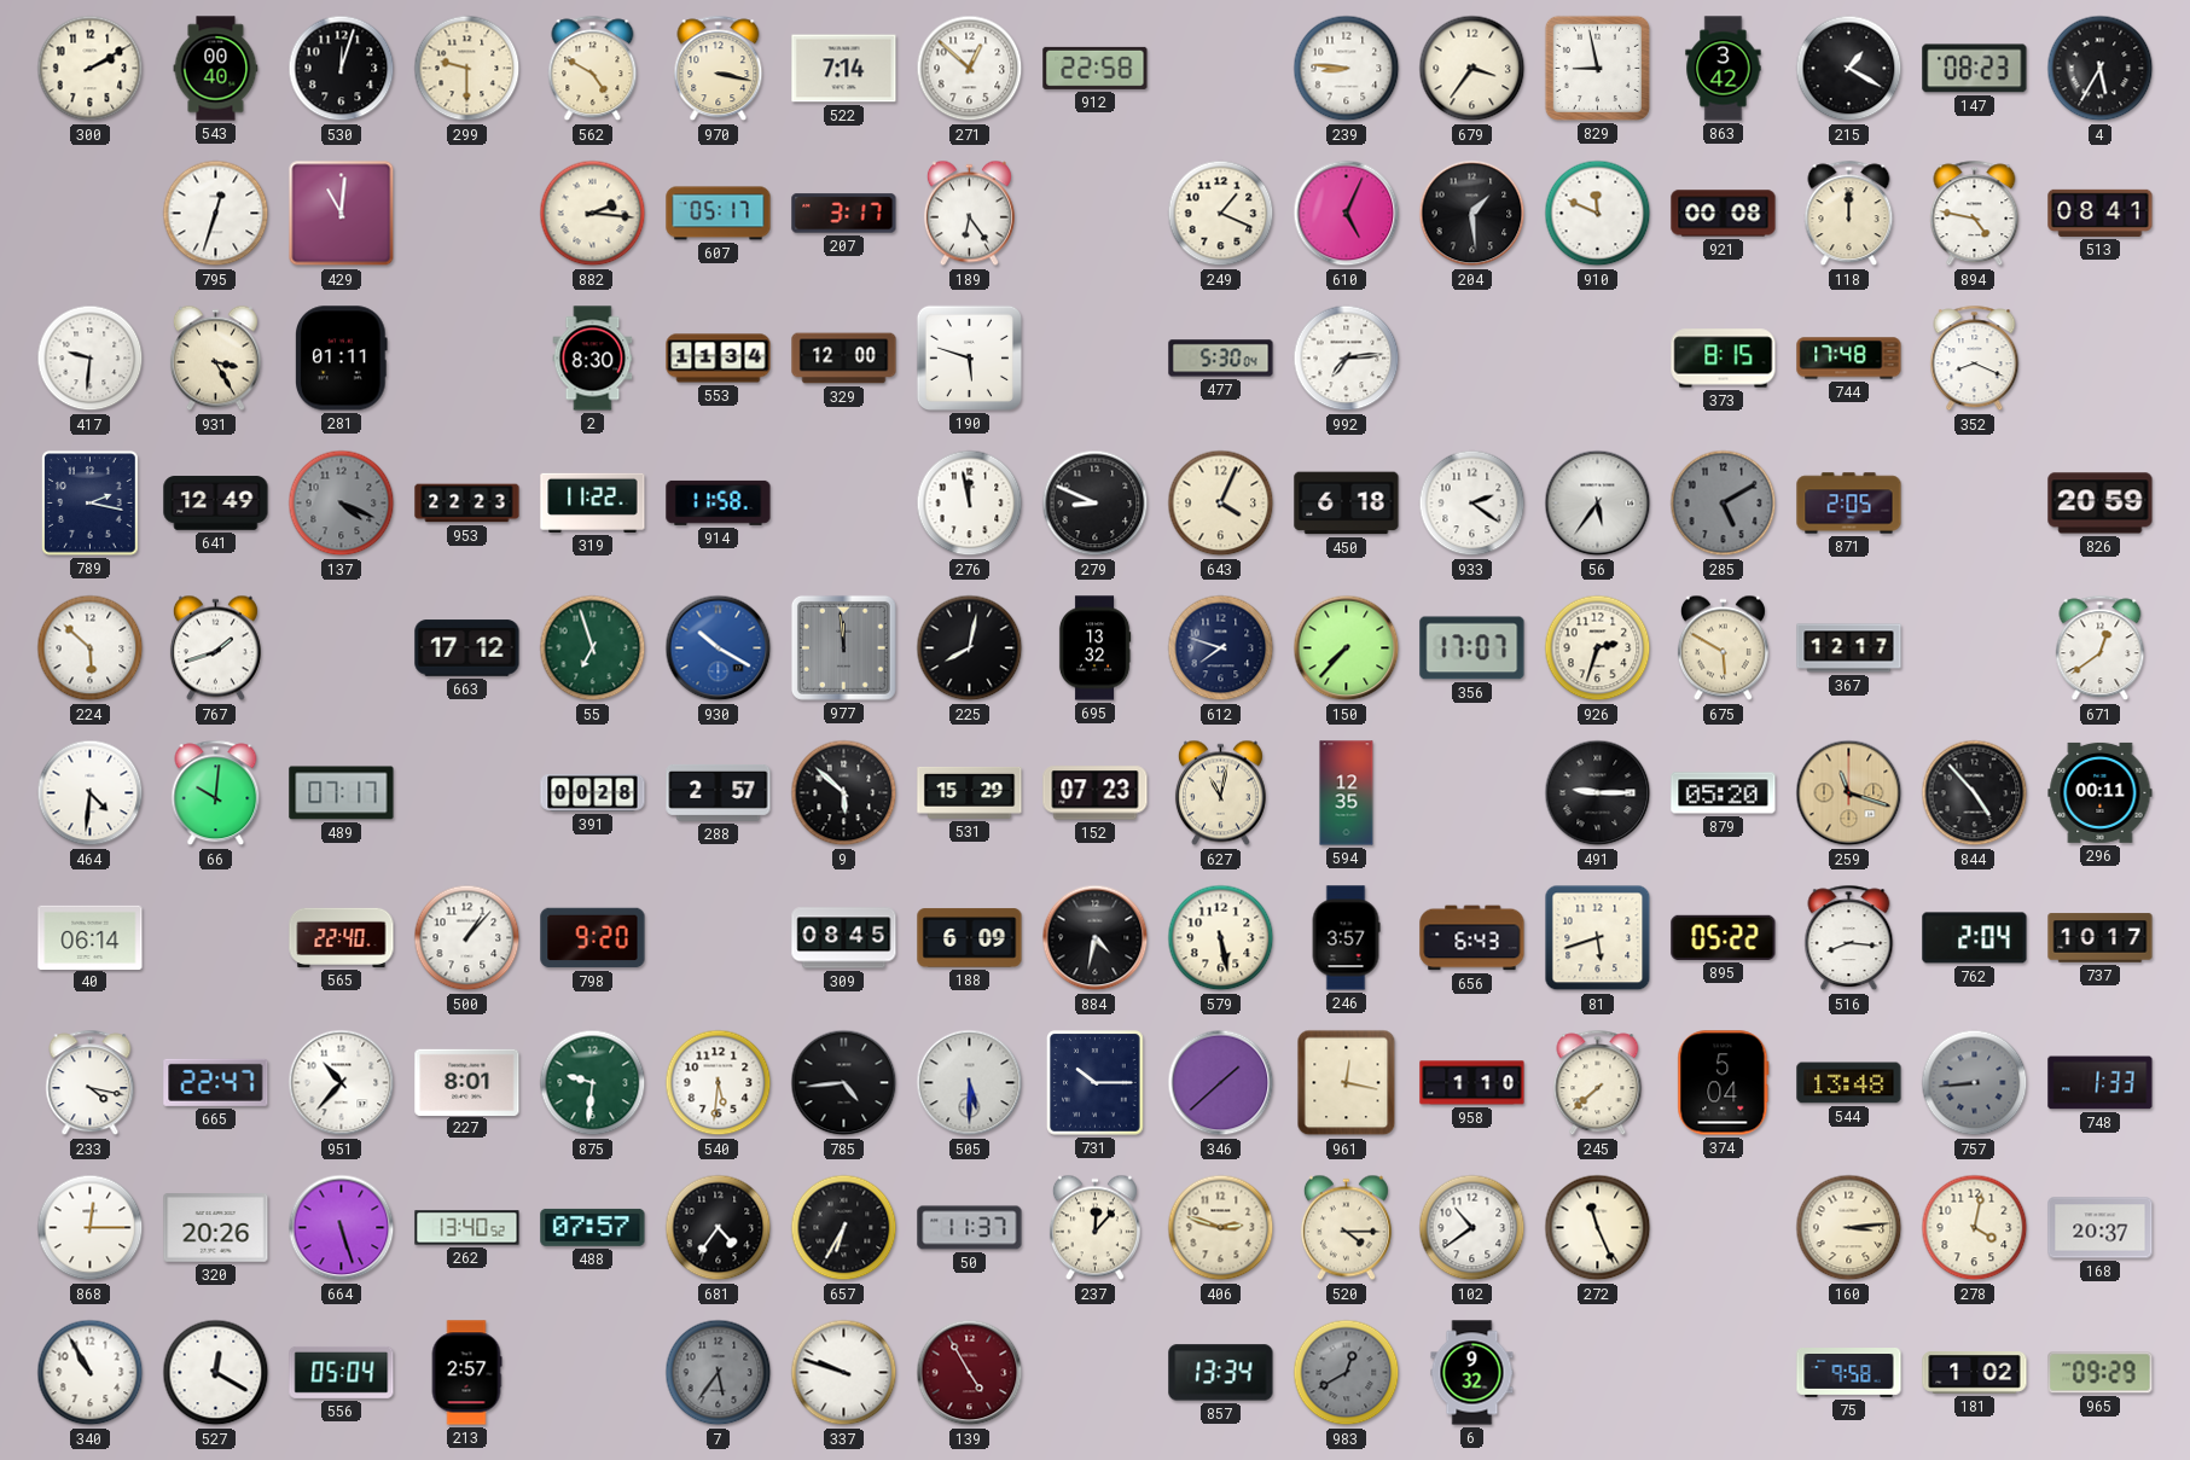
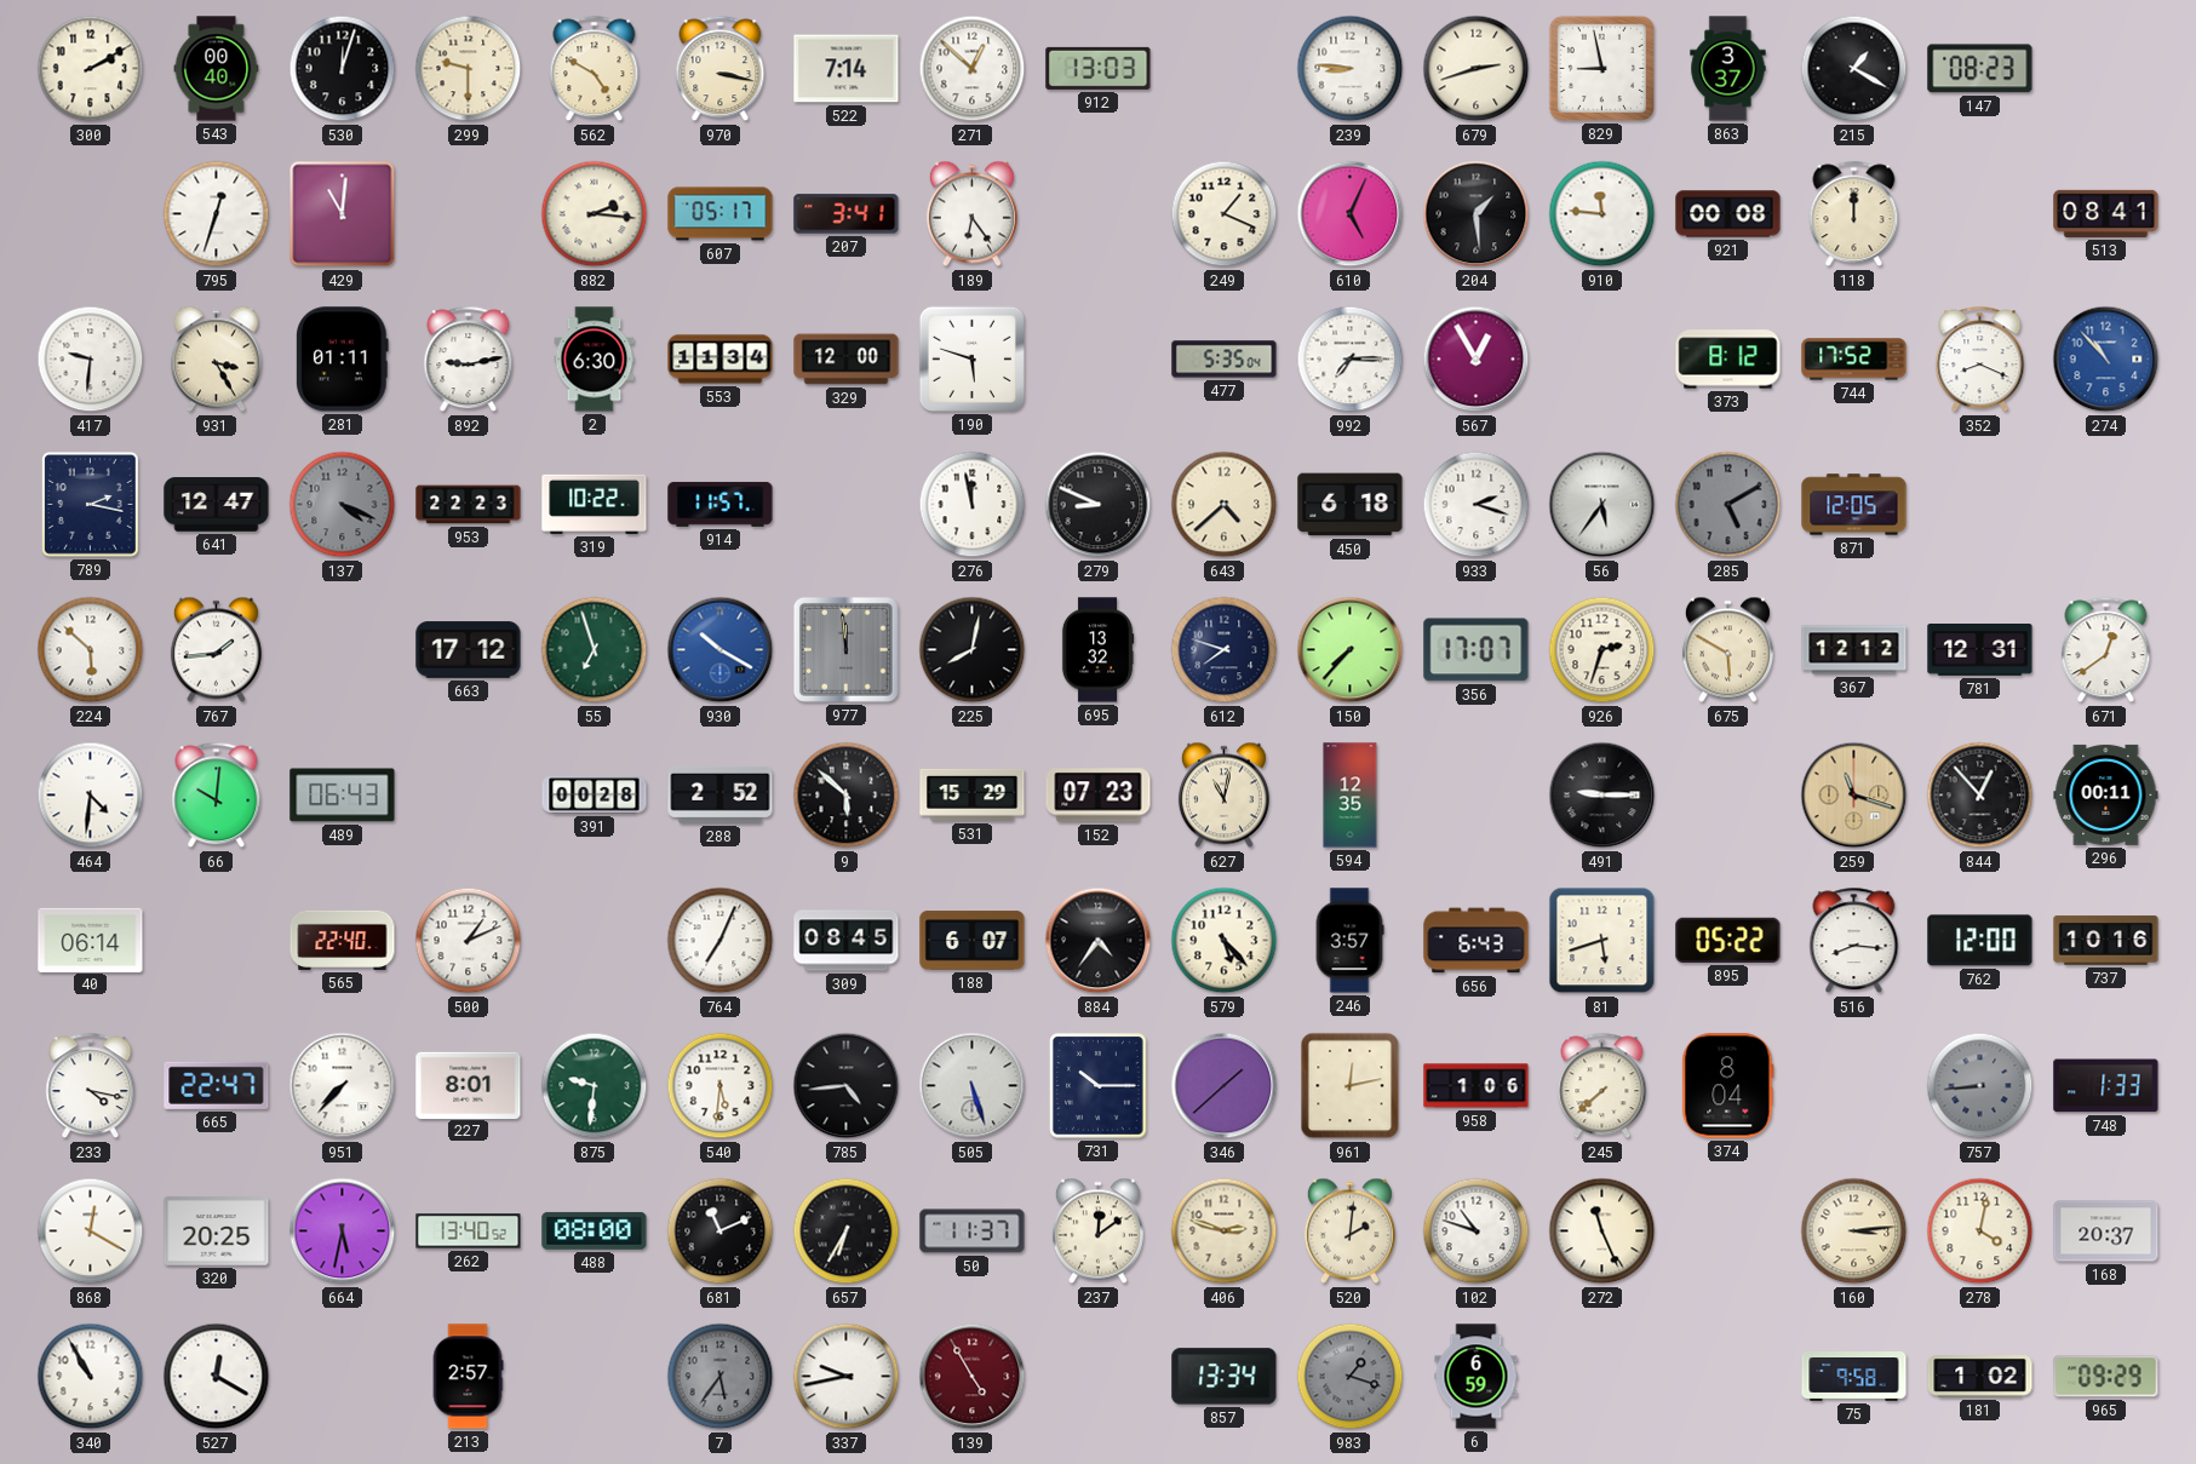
912: 22:58 -> 13:03 (1099, 68)
679: 3:36 -> 2:42 (1477, 69)
863: 3:42 -> 3:37 (1728, 69)
4: 5:35 -> none (2101, 69)
207: 3:17 -> 3:41 (847, 214)
910: 11:49 -> 11:46 (1602, 214)
894: 4:47 -> none (1975, 214)
892: none -> 9:13 (469, 360)
2: 8:30 -> 6:30 (595, 360)
477: 5:30 -> 5:35 (1225, 360)
992: 7:14 -> 7:15 (1351, 360)
567: none -> 12:55 (1477, 360)
373: 8:15 -> 8:12 (1728, 360)
744: 17:48 -> 17:52 (1854, 360)
274: none -> 10:53 (2106, 360)
641: 12:49 -> 12:47 (217, 505)
319: 11:22 -> 10:22 (595, 504)
914: 11:58 -> 11:57 (721, 504)
643: 4:04 -> 4:38 (1225, 505)
933: 2:21 -> 2:18 (1477, 505)
871: 2:05 -> 12:05 (1854, 505)
826: 20:59 -> none (2101, 504)
767: 1:42 -> 1:44 (216, 650)
367: 12:17 -> 12:12 (1854, 650)
781: none -> 12:31 (1980, 650)
489: 07:17 -> 06:43 (343, 796)
288: 2:57 -> 2:52 (721, 794)
879: 05:20 -> none (1724, 793)
844: 4:53 -> 12:53 (1980, 796)
500: 1:07 -> 1:11 (469, 941)
798: 9:20 -> none (593, 938)
764: none -> 7:04 (721, 941)
188: 6:09 -> 6:07 (973, 941)
884: 4:32 -> 4:36 (1099, 941)
579: 5:28 -> 5:23 (1225, 941)
762: 2:04 -> 12:00 (1980, 941)
737: 10:17 -> 10:16 (2106, 941)
951: 10:37 -> 7:37 (343, 1086)
505: 5:30 -> 5:27 (973, 1086)
961: 12:17 -> 12:13 (1351, 1086)
958: 1:10 -> 1:06 (1477, 1086)
374: 5:04 -> 8:04 (1728, 1086)
544: 13:48 -> none (1849, 1083)
868: 12:15 -> 12:20 (91, 1232)
320: 20:26 -> 20:25 (217, 1232)
664: 5:27 -> 5:32 (343, 1232)
488: 07:57 -> 08:00 (595, 1230)
681: 4:36 -> 11:11 (721, 1232)
237: 12:07 -> 12:09 (1097, 1232)
520: 4:15 -> 2:01 (1349, 1232)
102: 10:39 -> 10:48 (1477, 1232)
556: 05:04 -> none (342, 1372)
337: 9:48 -> 9:43 (847, 1377)
983: 12:40 -> 1:18 (1351, 1377)
6: 9:32 -> 6:59 (1477, 1377)
